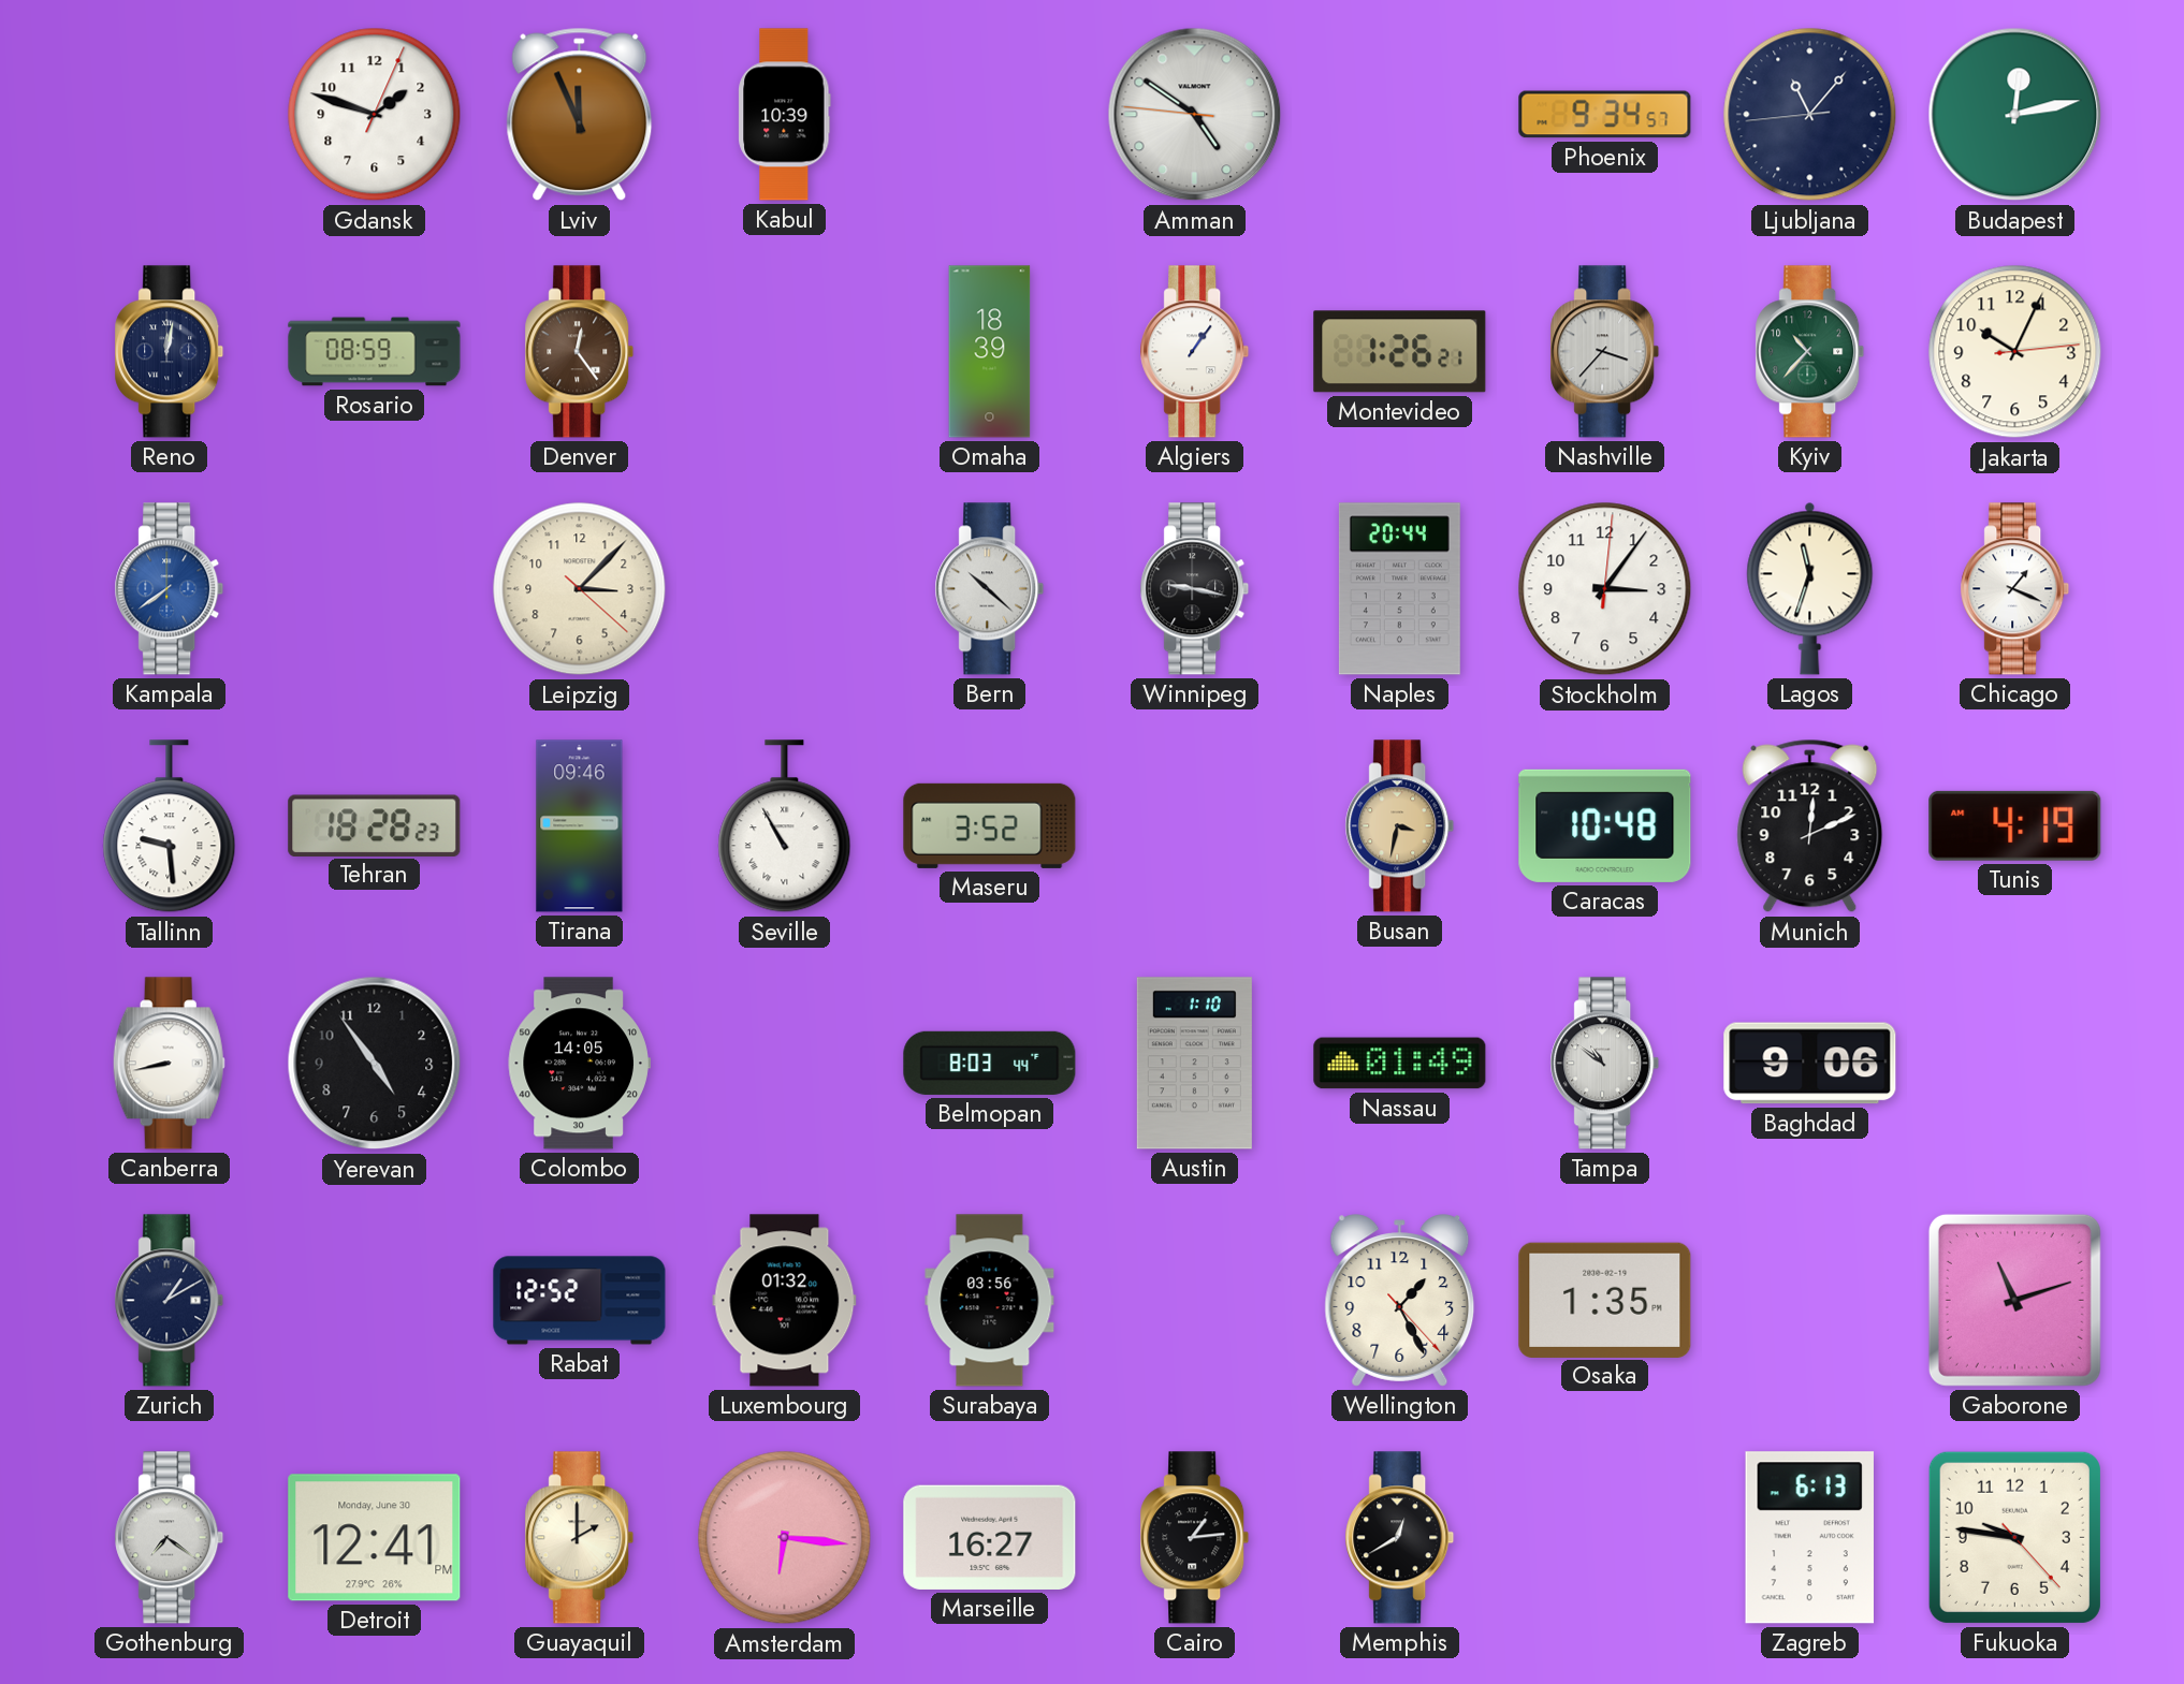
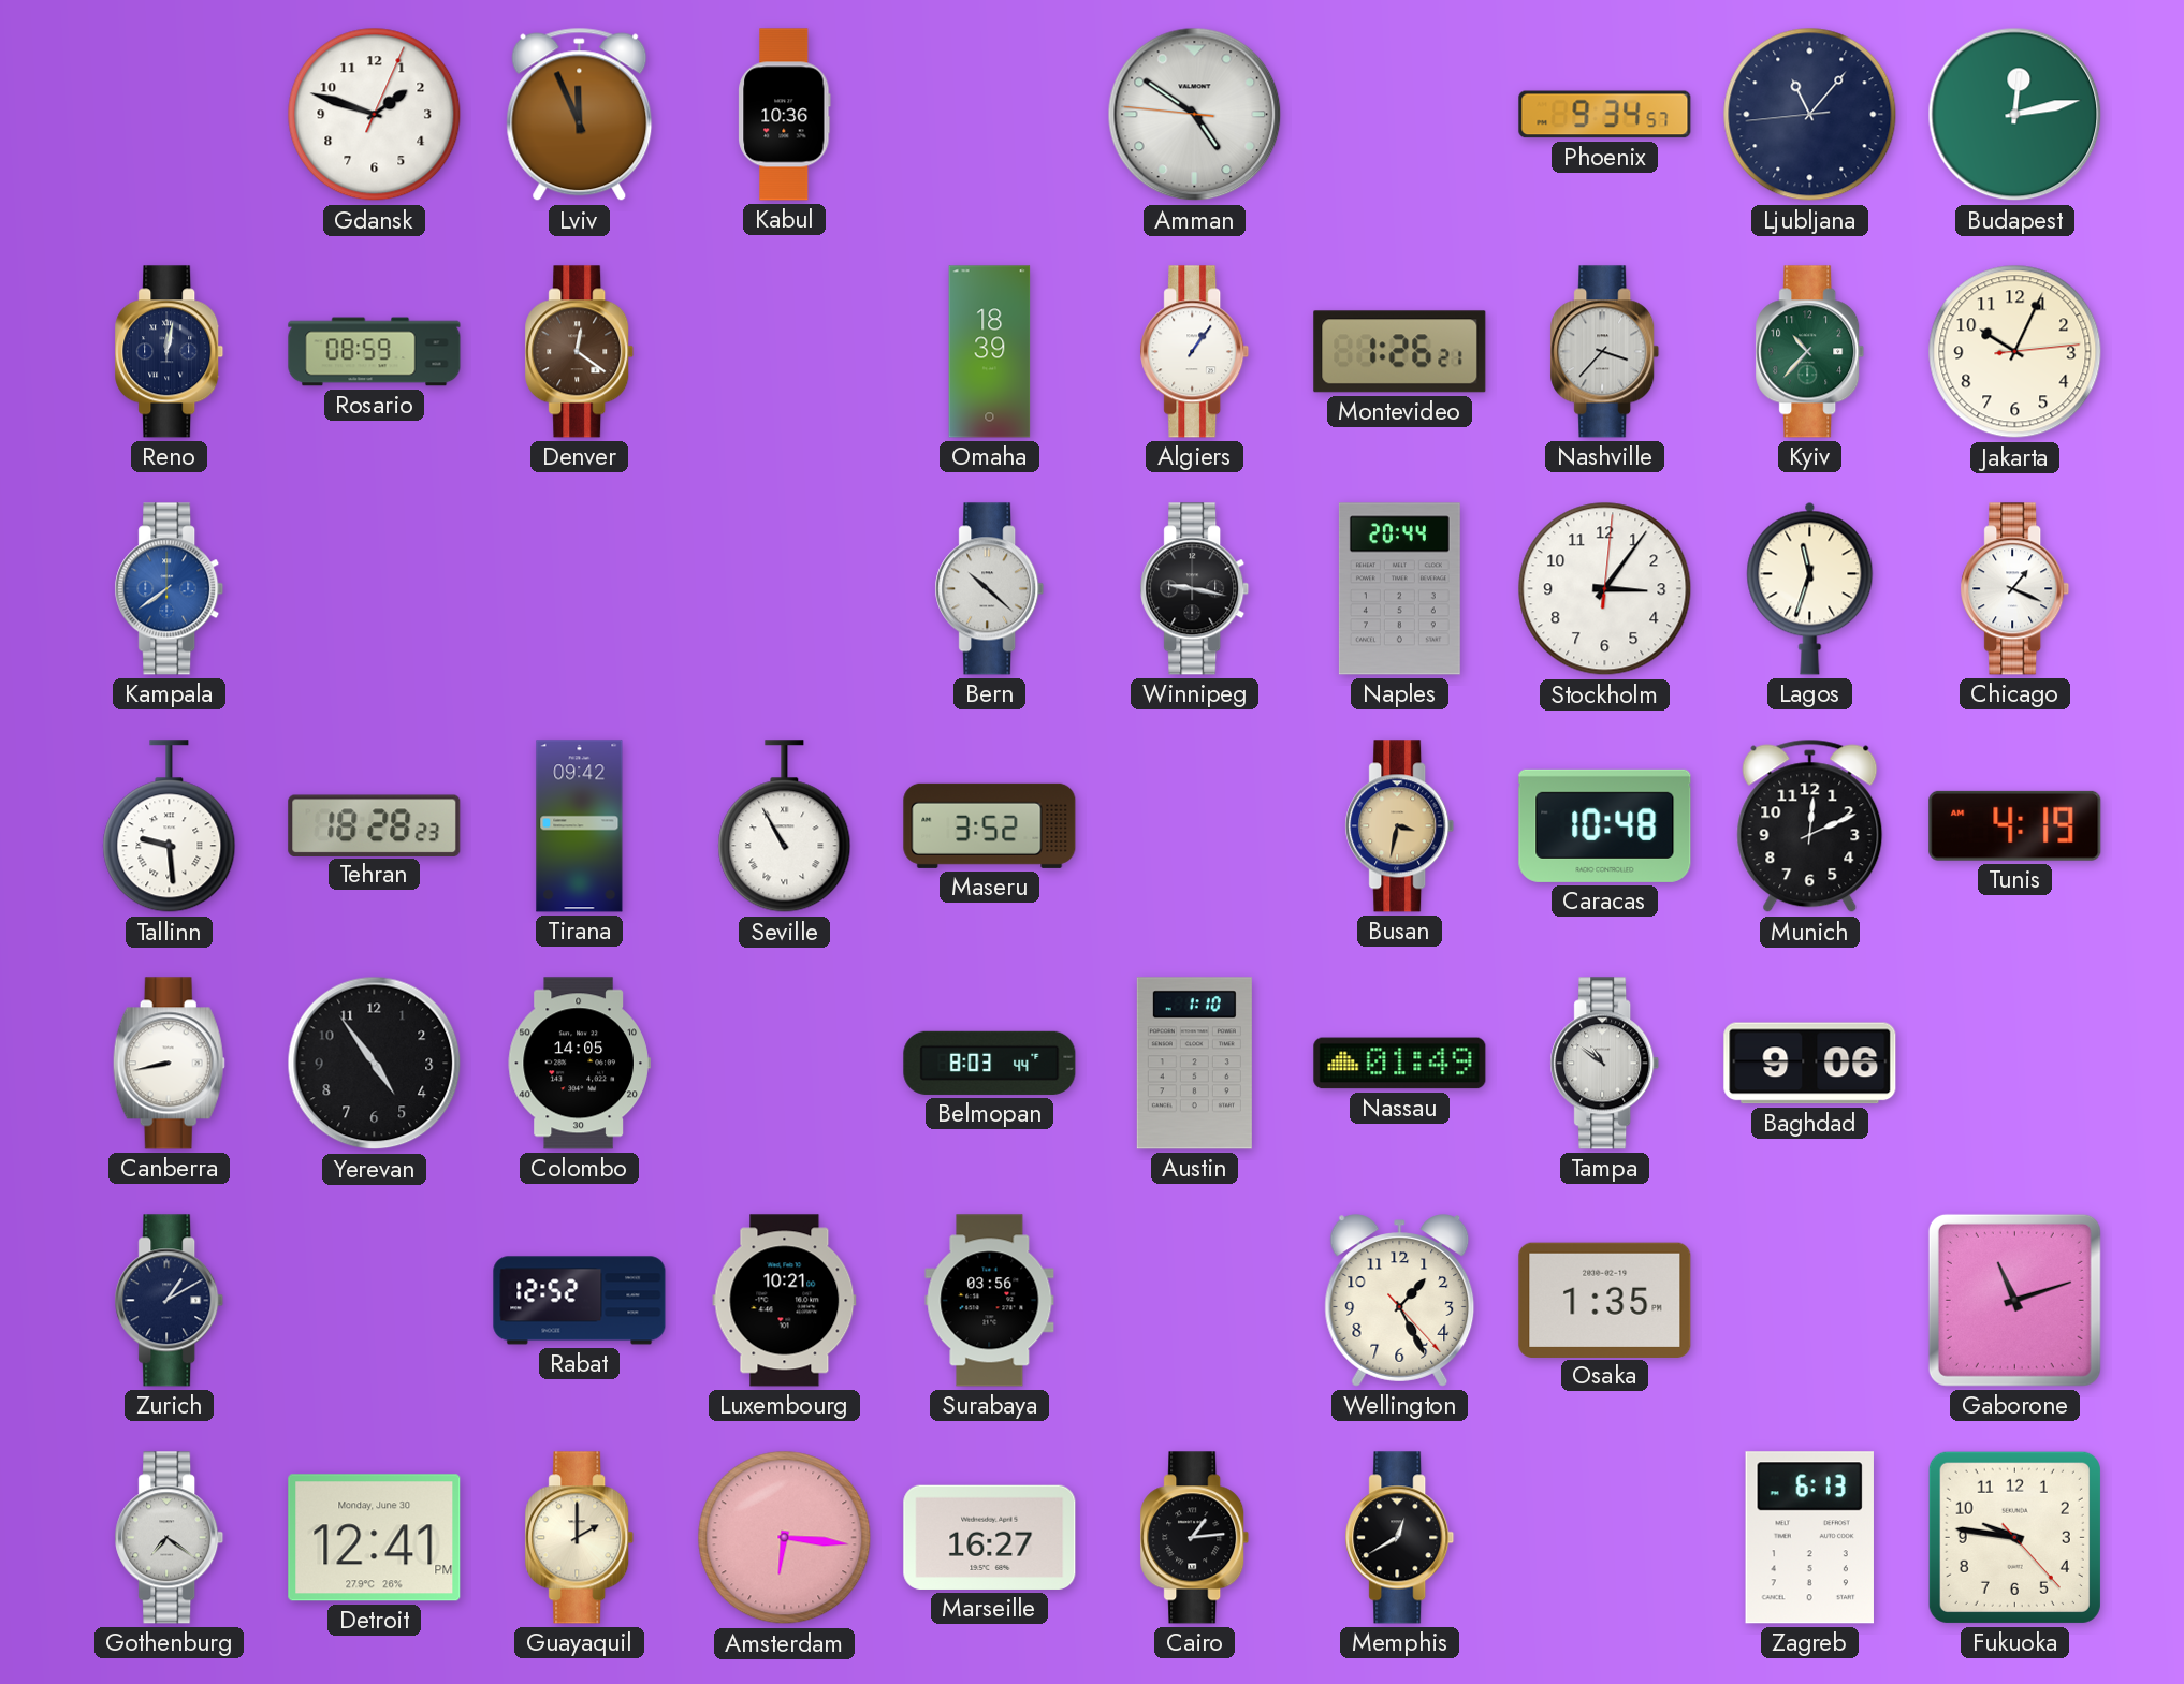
Kabul: 10:39 -> 10:36 (785, 115)
Denver: 12:24 -> 12:21 (580, 352)
Leipzig: 3:07 -> none (580, 589)
Tirana: 09:46 -> 09:42 (580, 826)
Luxembourg: 01:32 -> 10:21 (785, 1301)
